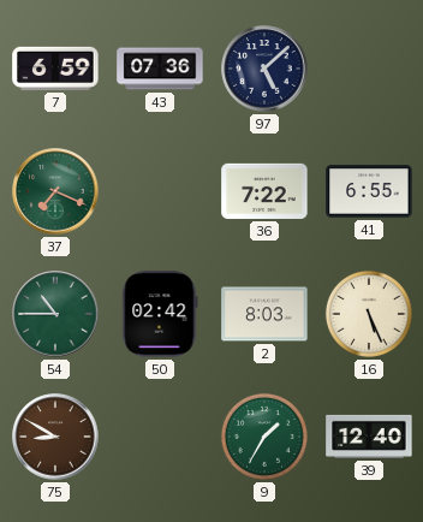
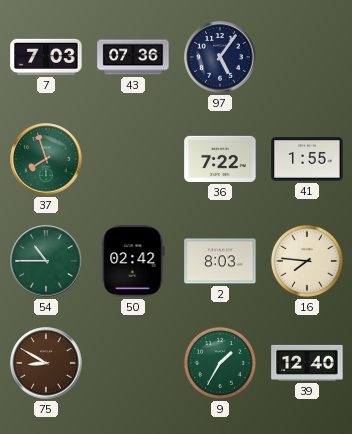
7: 6:59 -> 7:03 (46, 57)
97: 5:08 -> 5:06 (220, 57)
37: 7:19 -> 7:57 (46, 159)
41: 6:55 -> 1:55 (307, 159)
16: 5:26 -> 7:46 (307, 261)
